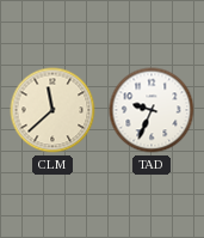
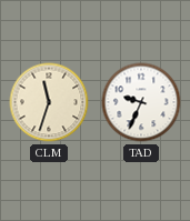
CLM: 11:38 -> 11:33 (49, 102)
